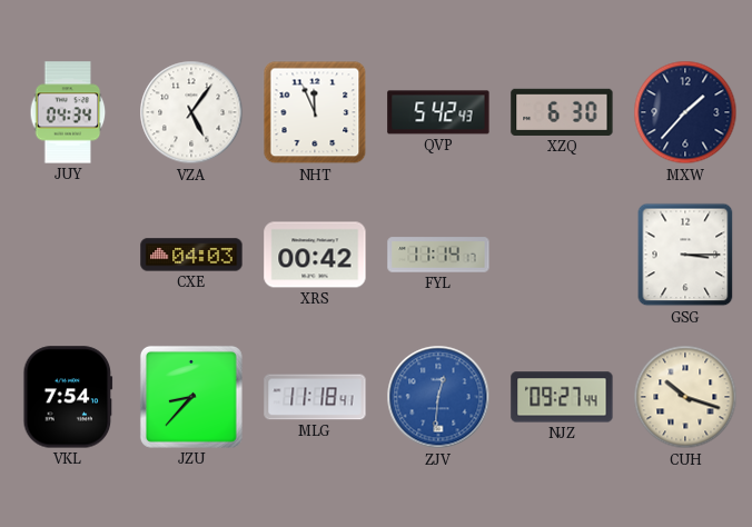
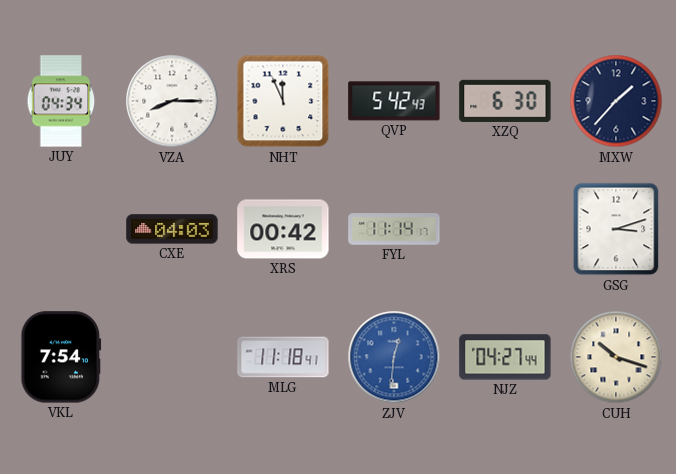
VZA: 5:06 -> 8:15 (172, 101)
GSG: 3:15 -> 3:12 (616, 229)
JZU: 8:37 -> none (191, 397)
NJZ: 09:27 -> 04:27 (505, 357)
